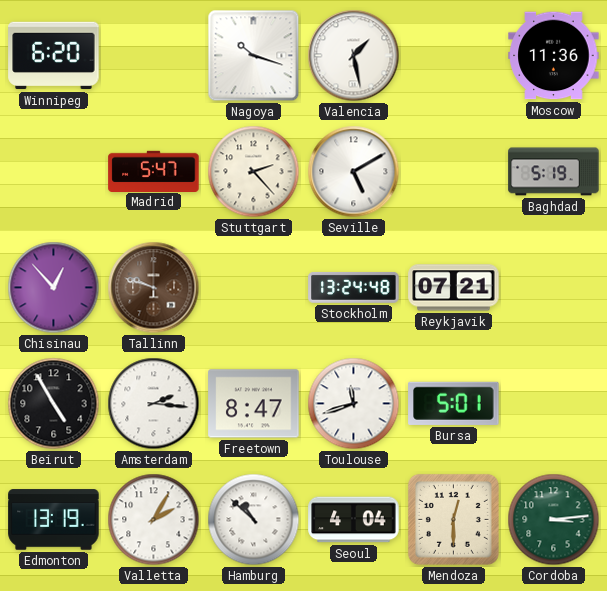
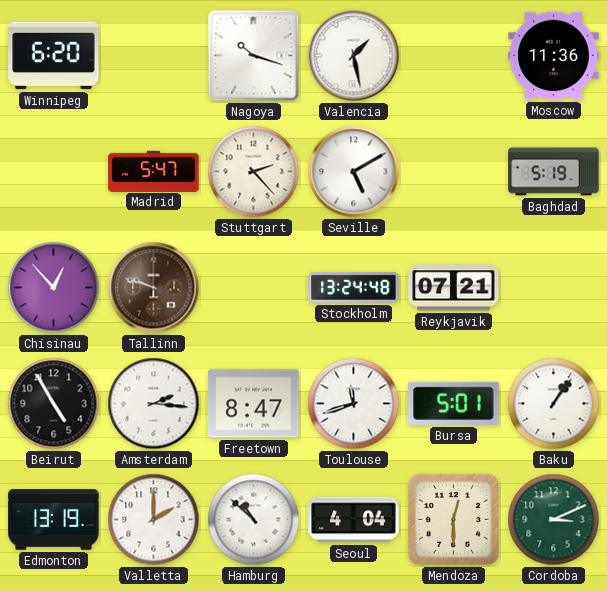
Baku: none -> 1:06 (554, 404)
Valletta: 2:05 -> 2:00 (154, 520)
Cordoba: 3:14 -> 3:11 (554, 520)
